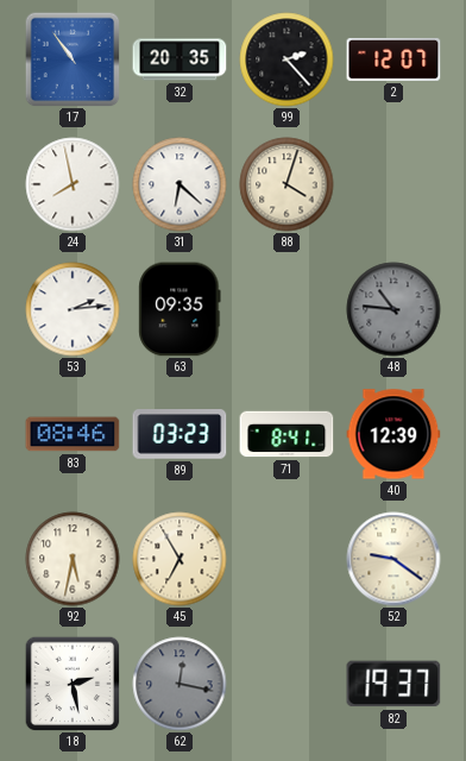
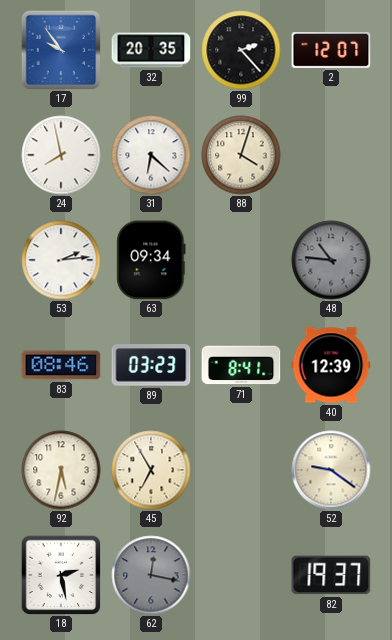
17: 10:54 -> 9:54 (61, 50)
63: 09:35 -> 09:34 (151, 260)
